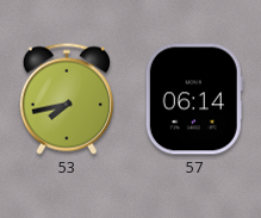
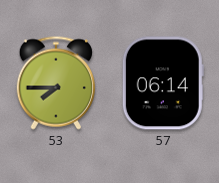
53: 7:43 -> 7:45 (56, 83)
